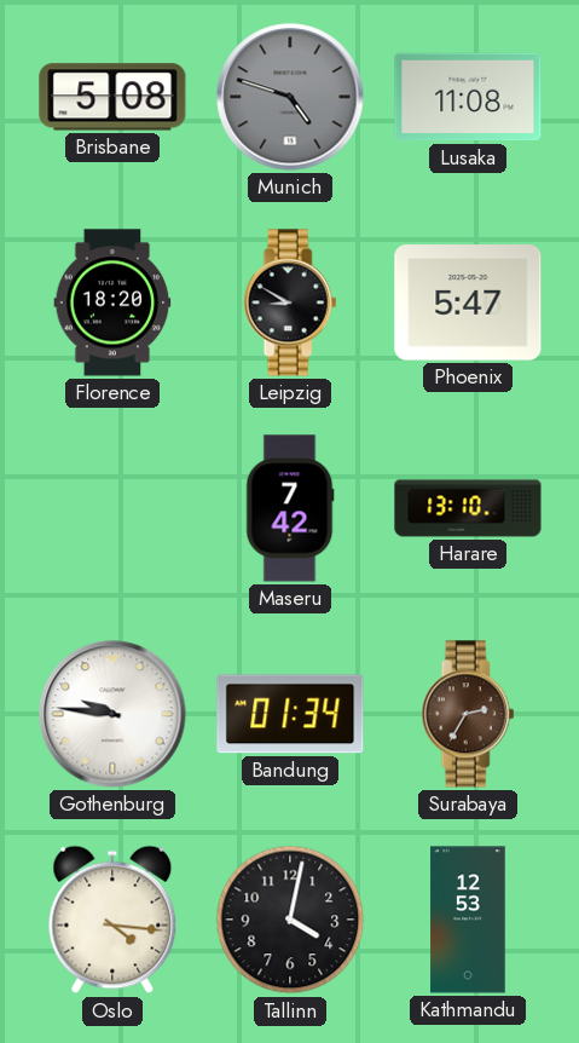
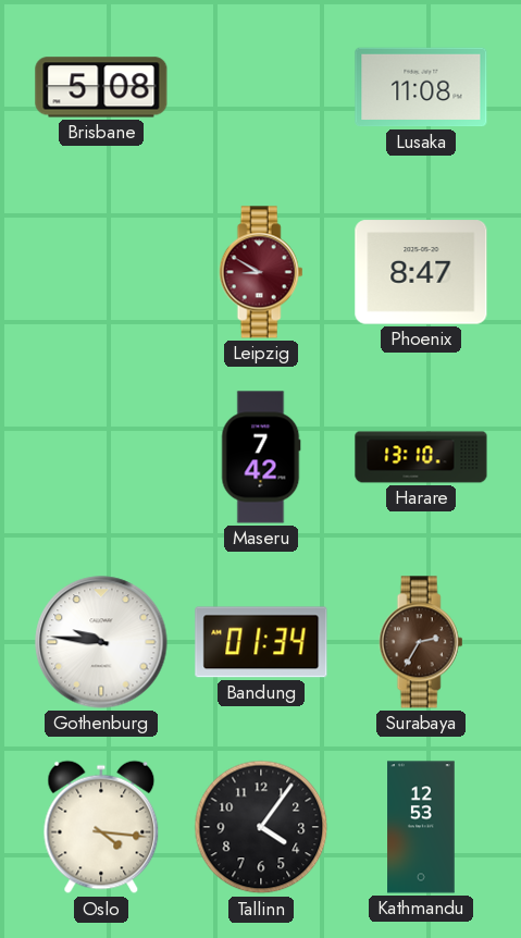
Munich: 4:48 -> none (290, 97)
Florence: 18:20 -> none (112, 302)
Leipzig dial: black -> burgundy (261, 272)
Phoenix: 5:47 -> 8:47 (421, 272)
Tallinn: 4:02 -> 4:06 (261, 827)
